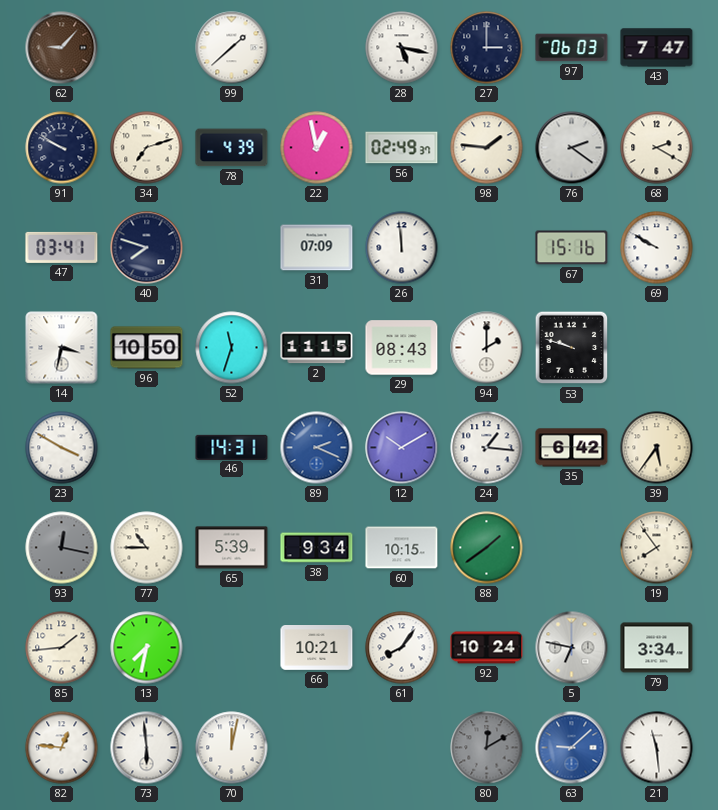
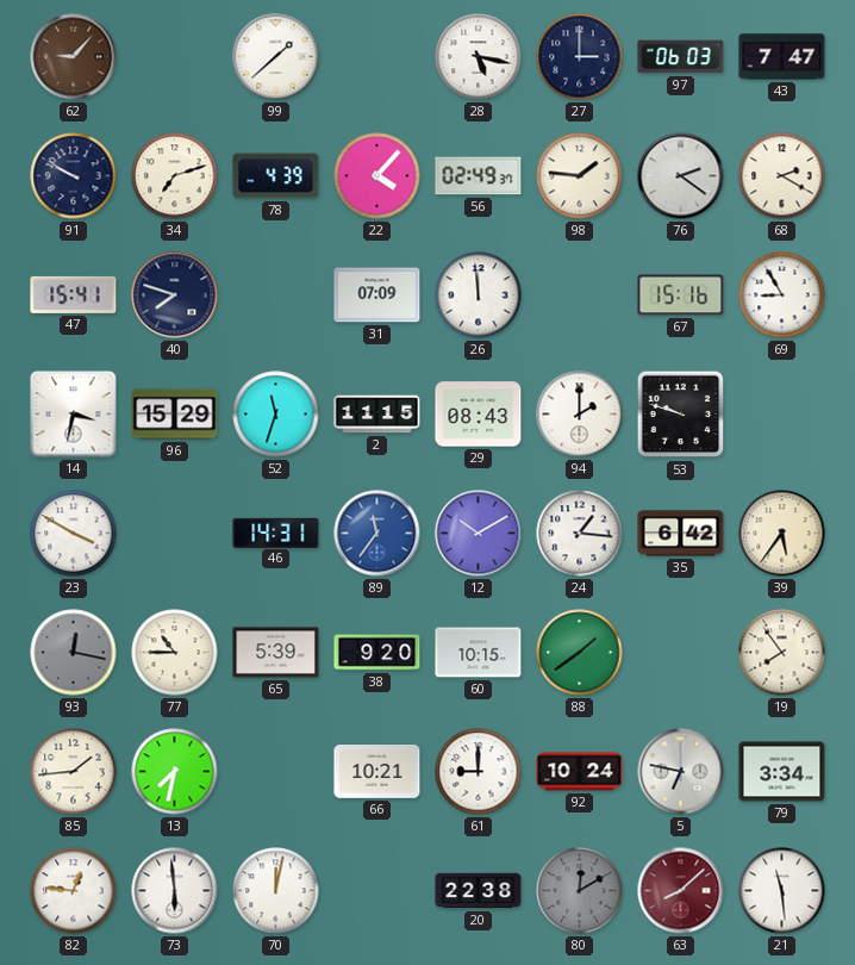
22: 12:58 -> 4:07 (377, 176)
47: 03:41 -> 15:41 (74, 294)
69: 9:50 -> 8:55 (782, 295)
96: 10:50 -> 15:29 (175, 415)
89: 2:19 -> 11:36 (377, 534)
38: 9:34 -> 9:20 (377, 653)
61: 8:06 -> 9:00 (479, 772)
20: none -> 22:38 (479, 891)
63: 9:08 -> 8:08 (681, 891)
63 dial: blue -> burgundy (681, 891)
